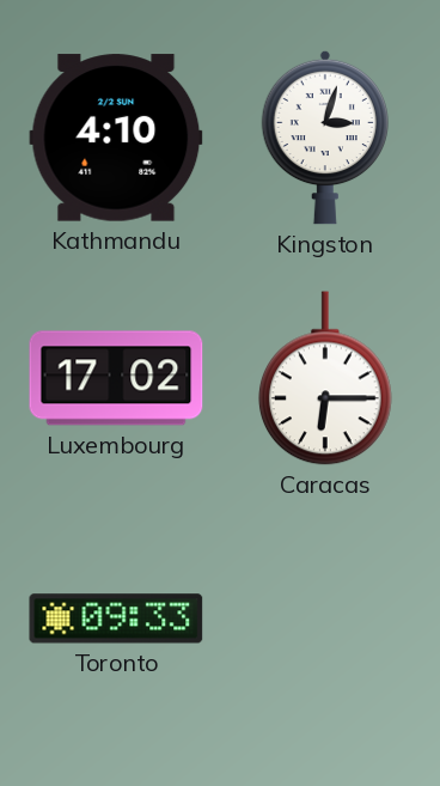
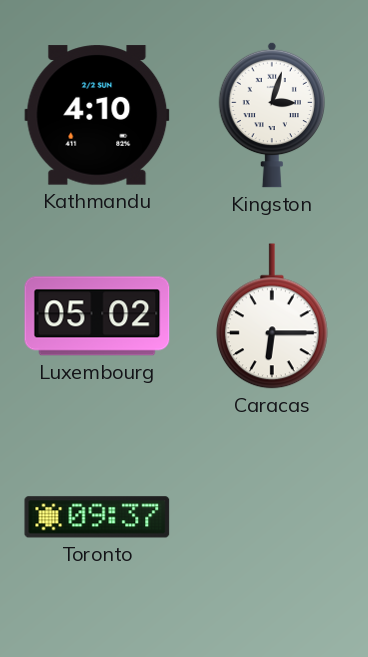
Luxembourg: 17:02 -> 05:02 (97, 316)
Toronto: 09:33 -> 09:37 (97, 517)
